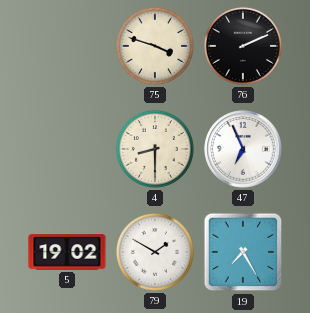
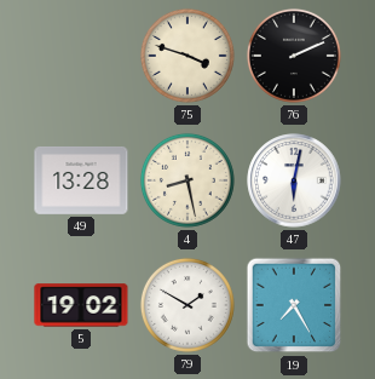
49: none -> 13:28 (81, 180)
4: 8:30 -> 8:28 (187, 180)
47: 6:56 -> 6:02 (294, 180)
